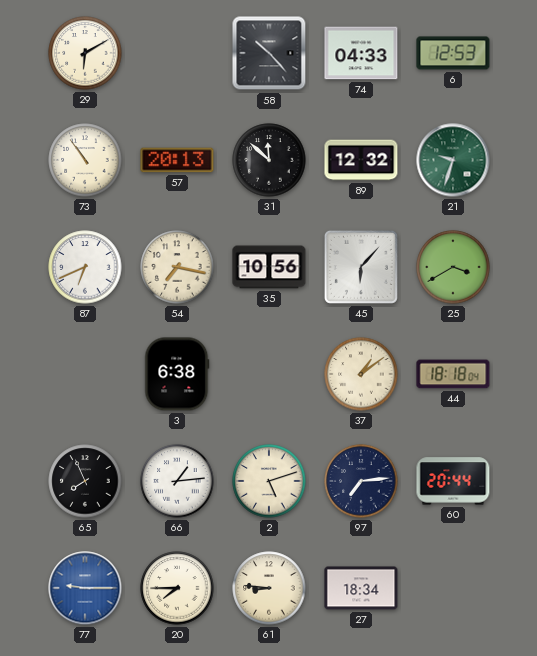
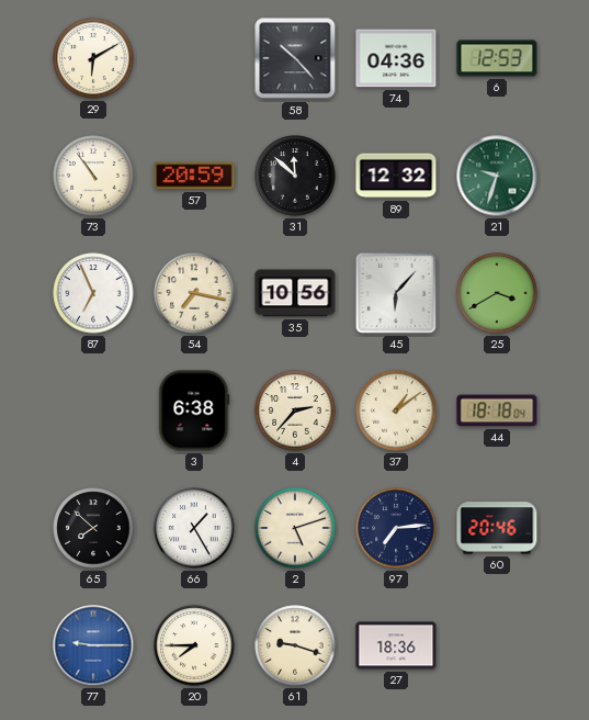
74: 04:33 -> 04:36 (396, 58)
57: 20:13 -> 20:59 (194, 176)
87: 6:41 -> 6:56 (93, 293)
4: none -> 2:37 (295, 410)
65: 7:56 -> 7:52 (93, 528)
66: 1:14 -> 1:25 (194, 528)
60: 20:44 -> 20:46 (497, 528)
61: 8:46 -> 9:18 (295, 645)
27: 18:34 -> 18:36 (396, 645)
